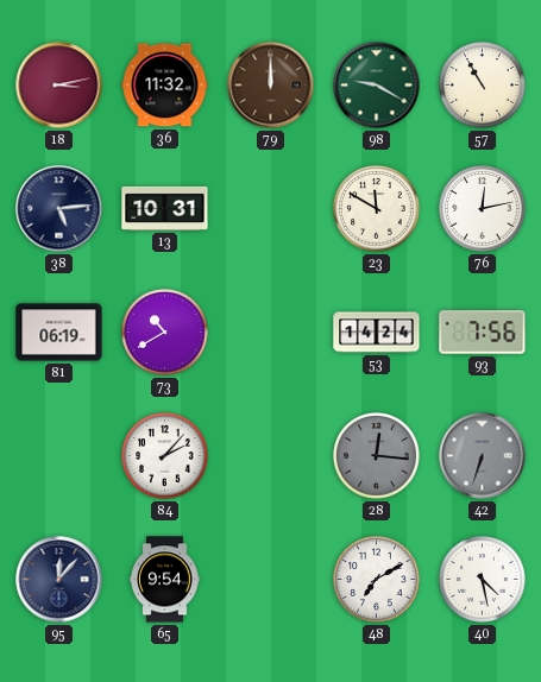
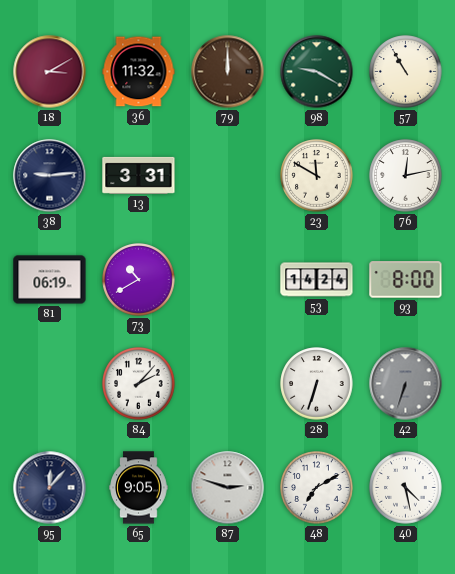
18: 3:13 -> 3:10 (50, 72)
38: 5:14 -> 9:14 (50, 176)
13: 10:31 -> 3:31 (139, 175)
93: 7:56 -> 8:00 (406, 280)
28: 12:16 -> 6:33 (317, 384)
28 dial: grey -> white (317, 384)
65: 9:54 -> 9:05 (139, 488)
87: none -> 2:48 (228, 488)
